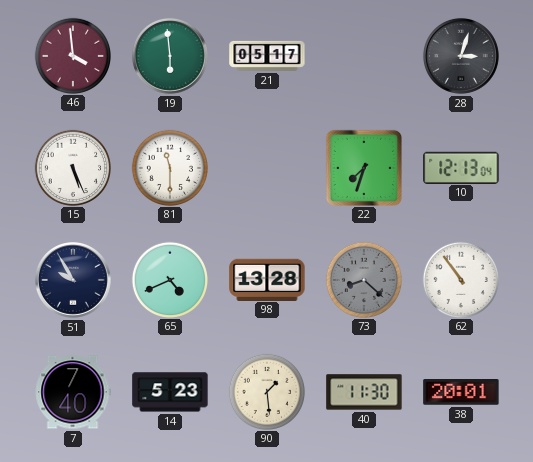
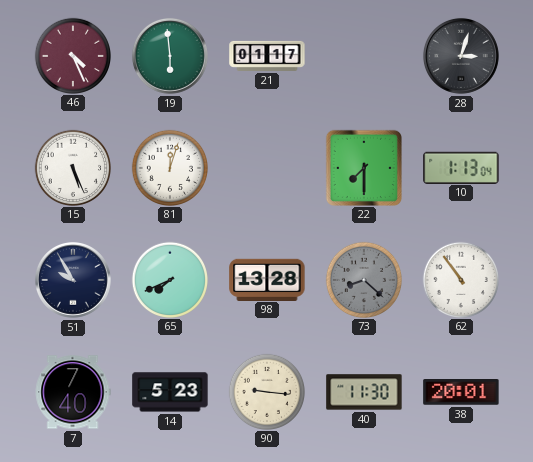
46: 3:59 -> 4:26 (72, 55)
21: 05:17 -> 01:17 (267, 56)
81: 11:30 -> 12:03 (169, 167)
22: 7:33 -> 7:30 (363, 167)
10: 12:13 -> 1:13 (461, 167)
65: 4:41 -> 7:41 (169, 279)
90: 1:29 -> 9:16 (266, 391)
